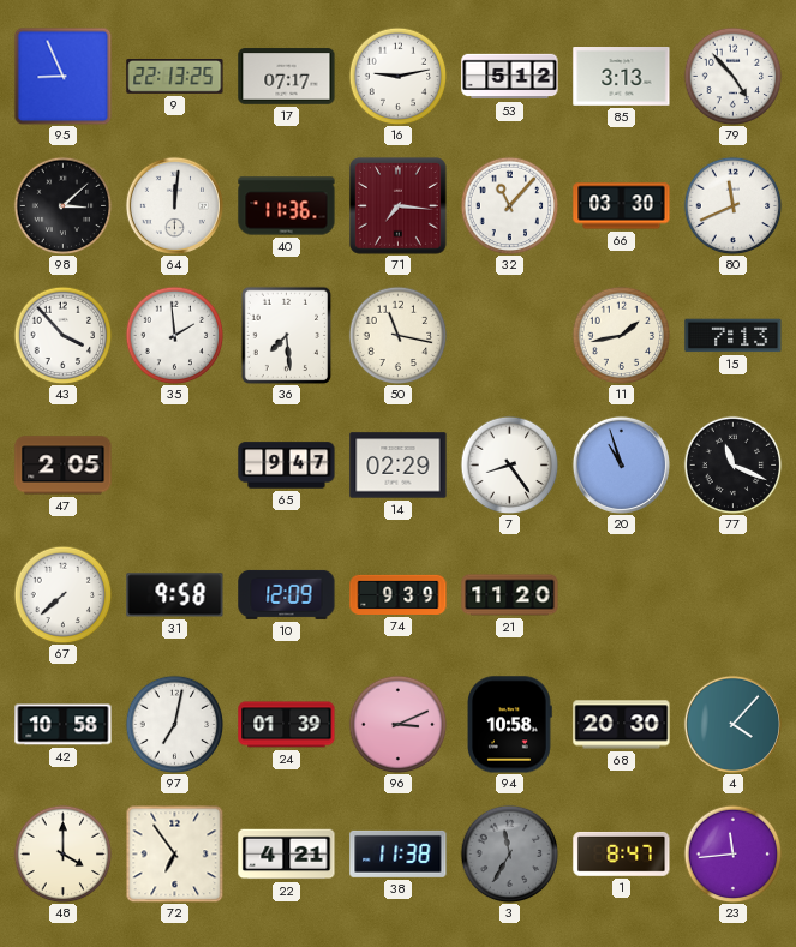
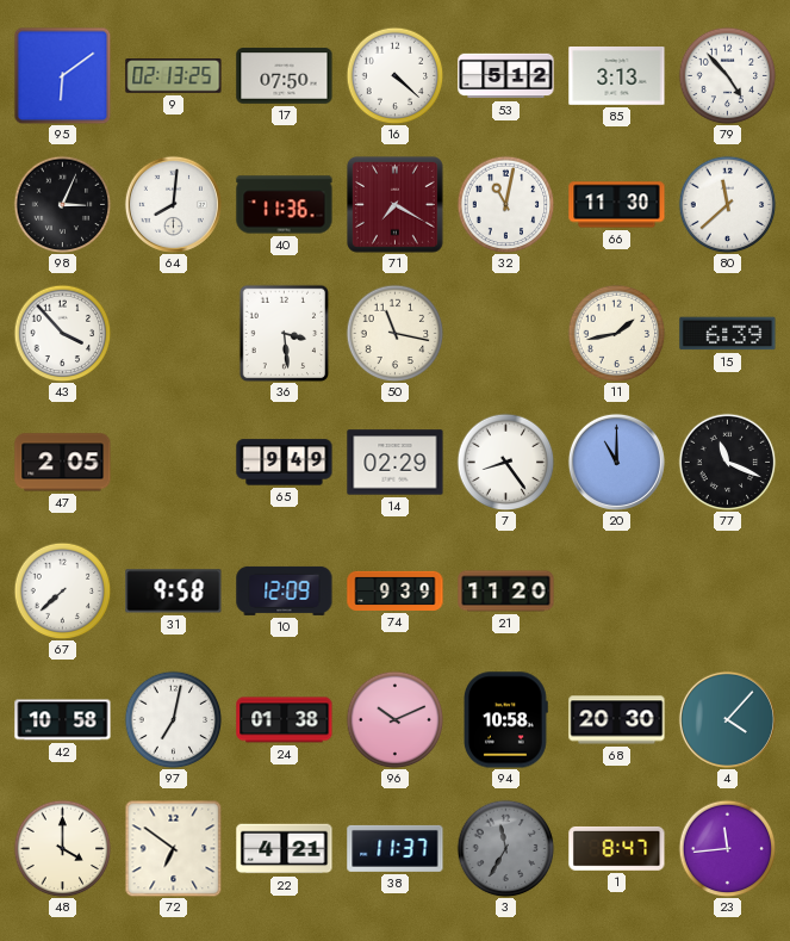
95: 8:56 -> 6:09 (62, 75)
9: 22:13 -> 02:13 (174, 76)
17: 07:17 -> 07:50 (285, 76)
16: 9:13 -> 4:22 (394, 75)
98: 3:08 -> 3:04 (62, 204)
64: 12:01 -> 8:01 (173, 204)
71: 7:16 -> 7:20 (396, 205)
32: 11:07 -> 11:02 (505, 204)
66: 03:30 -> 11:30 (617, 205)
80: 11:41 -> 11:38 (727, 204)
35: 1:59 -> none (174, 335)
36: 7:29 -> 3:29 (285, 333)
15: 7:13 -> 6:39 (728, 334)
65: 9:47 -> 9:49 (285, 463)
20: 10:57 -> 11:00 (616, 462)
24: 01:39 -> 01:38 (285, 720)
96: 3:11 -> 10:11 (394, 719)
72: 6:54 -> 6:51 (173, 848)
38: 11:38 -> 11:37 (396, 848)
